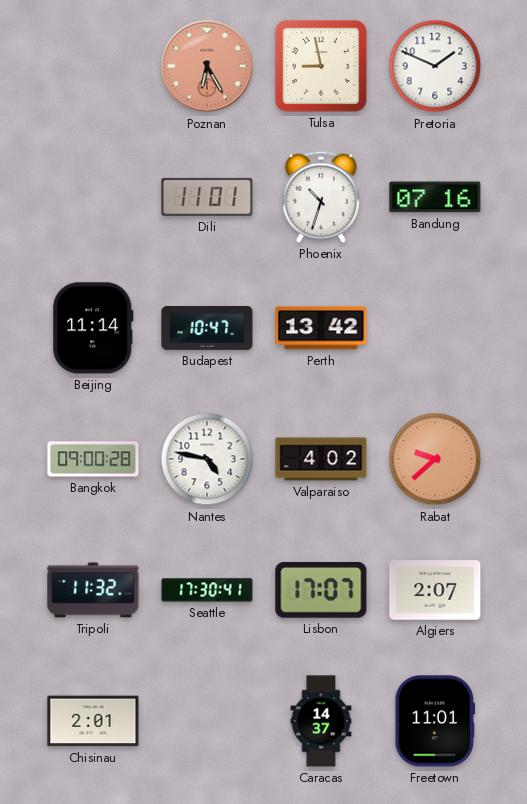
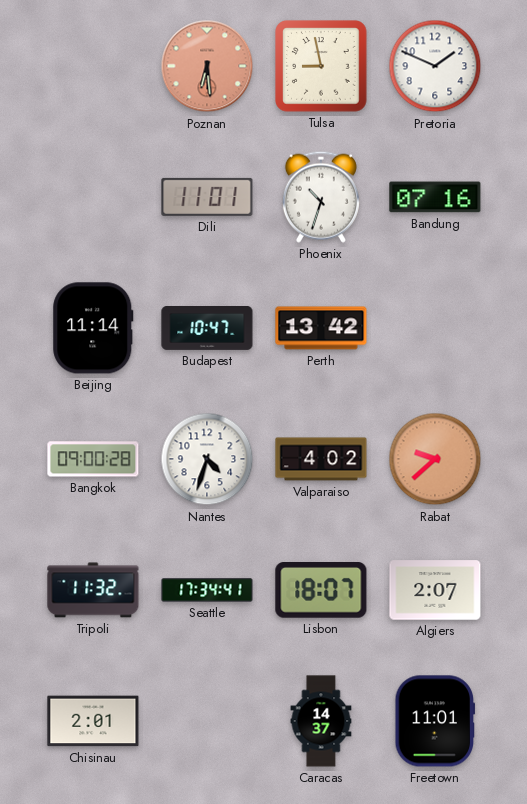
Poznan: 6:25 -> 6:29 (207, 66)
Nantes: 4:47 -> 4:33 (207, 459)
Seattle: 17:30 -> 17:34 (207, 590)
Lisbon: 17:07 -> 18:07 (321, 591)
